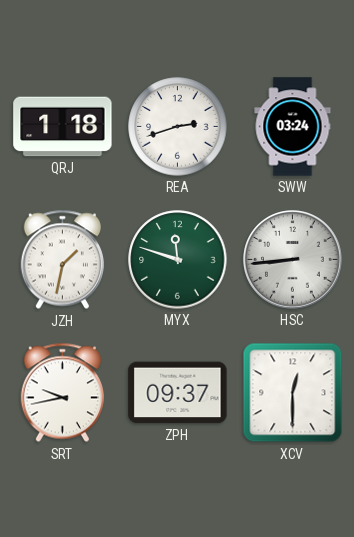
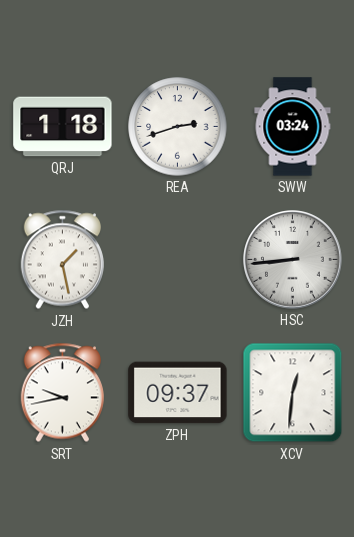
JZH: 1:32 -> 1:28 (62, 260)
MYX: 11:48 -> none (178, 260)
XCV: 12:30 -> 12:31 (293, 393)
